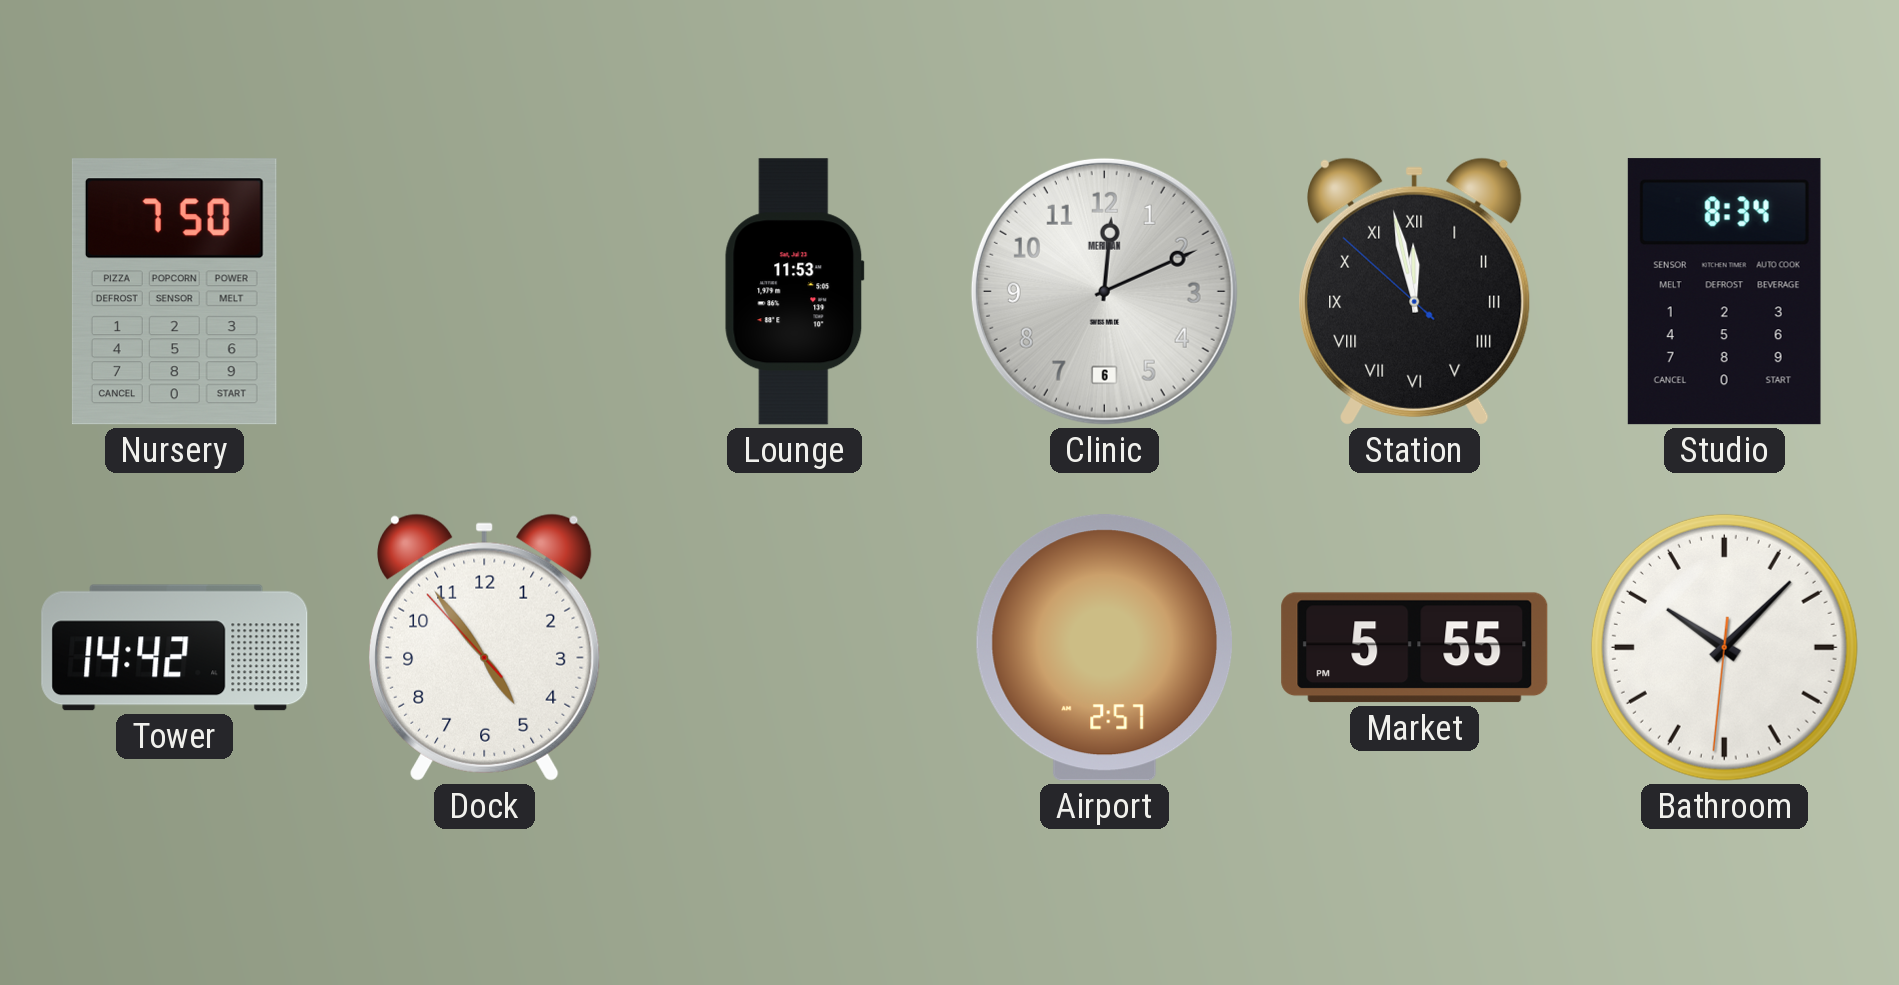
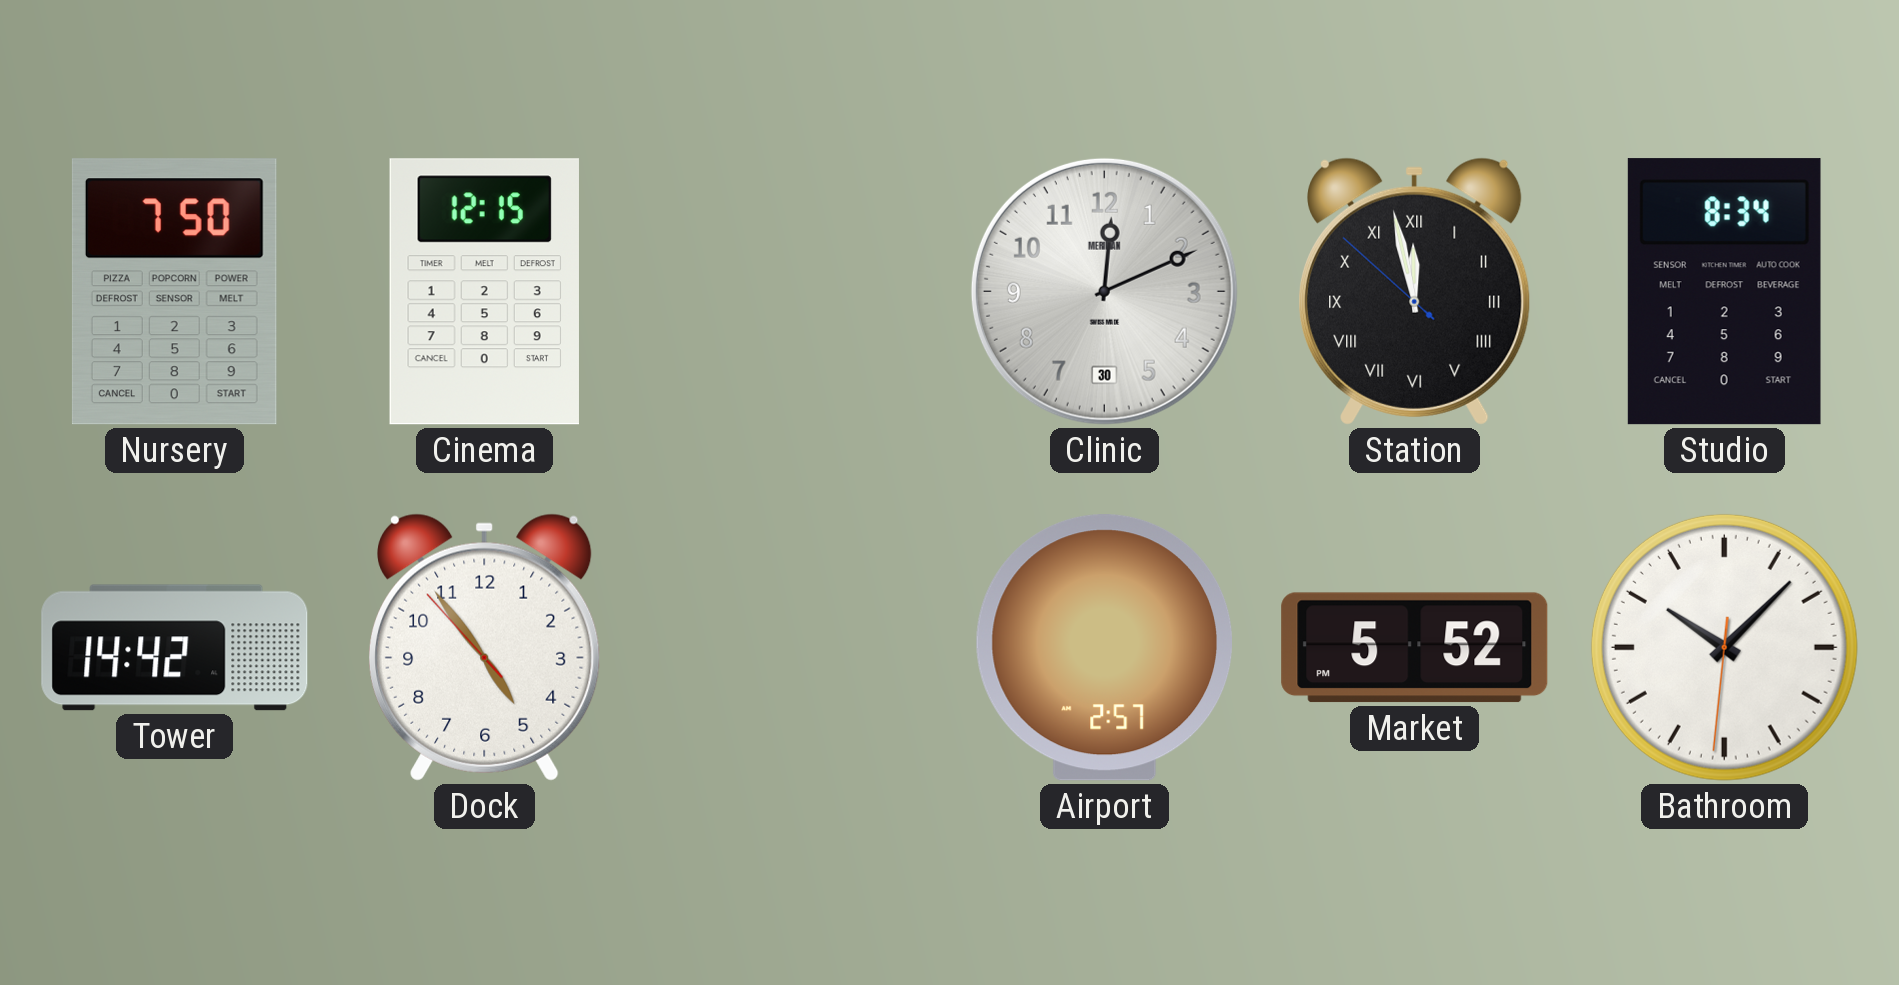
Cinema: none -> 12:15 (484, 292)
Lounge: 11:53 -> none (795, 292)
Clinic date: 6 -> 30 (1104, 291)
Market: 5:55 -> 5:52 (1415, 648)
